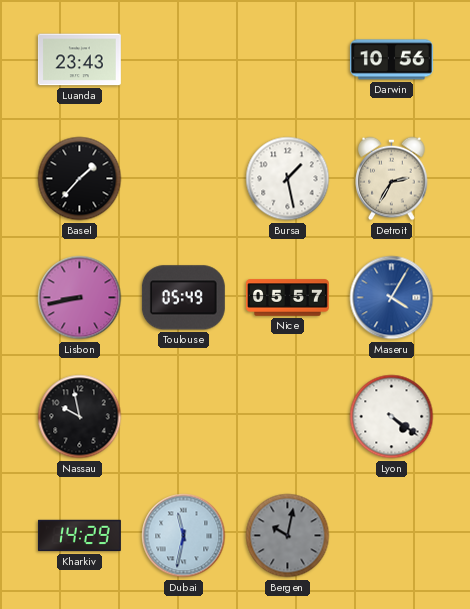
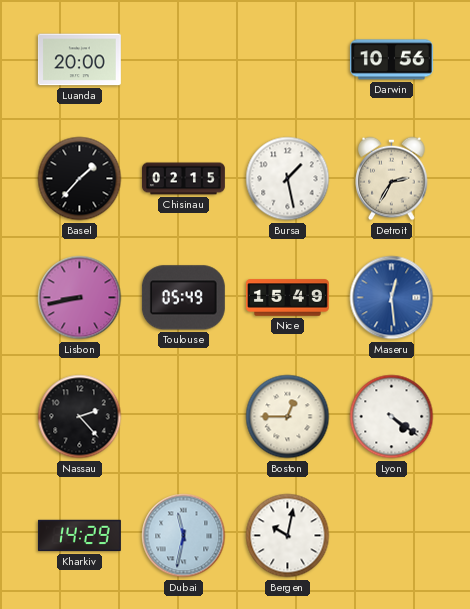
Luanda: 23:43 -> 20:00 (79, 60)
Chisinau: none -> 02:15 (184, 179)
Nice: 05:57 -> 15:49 (288, 298)
Maseru: 4:05 -> 12:29 (392, 298)
Nassau: 9:58 -> 2:23 (80, 417)
Boston: none -> 12:45 (288, 417)
Bergen dial: grey -> white (288, 536)
